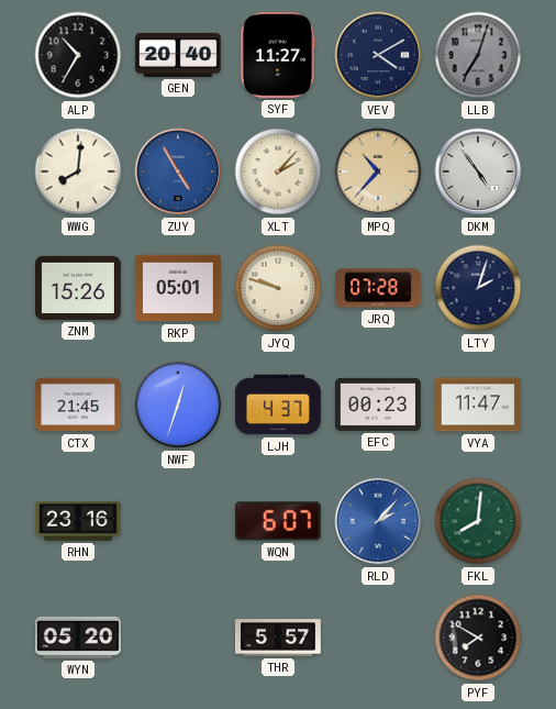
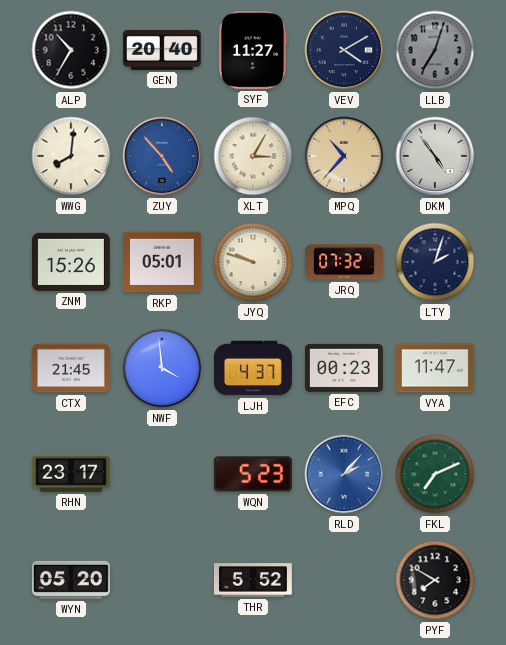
ZUY: 4:55 -> 4:53 (162, 156)
XLT: 2:07 -> 3:05 (253, 156)
JRQ: 07:28 -> 07:32 (344, 262)
NWF: 12:33 -> 3:59 (162, 368)
RHN: 23:16 -> 23:17 (71, 474)
WQN: 6:07 -> 5:23 (253, 474)
FKL: 8:01 -> 7:11 (435, 474)
THR: 5:57 -> 5:52 (253, 580)
